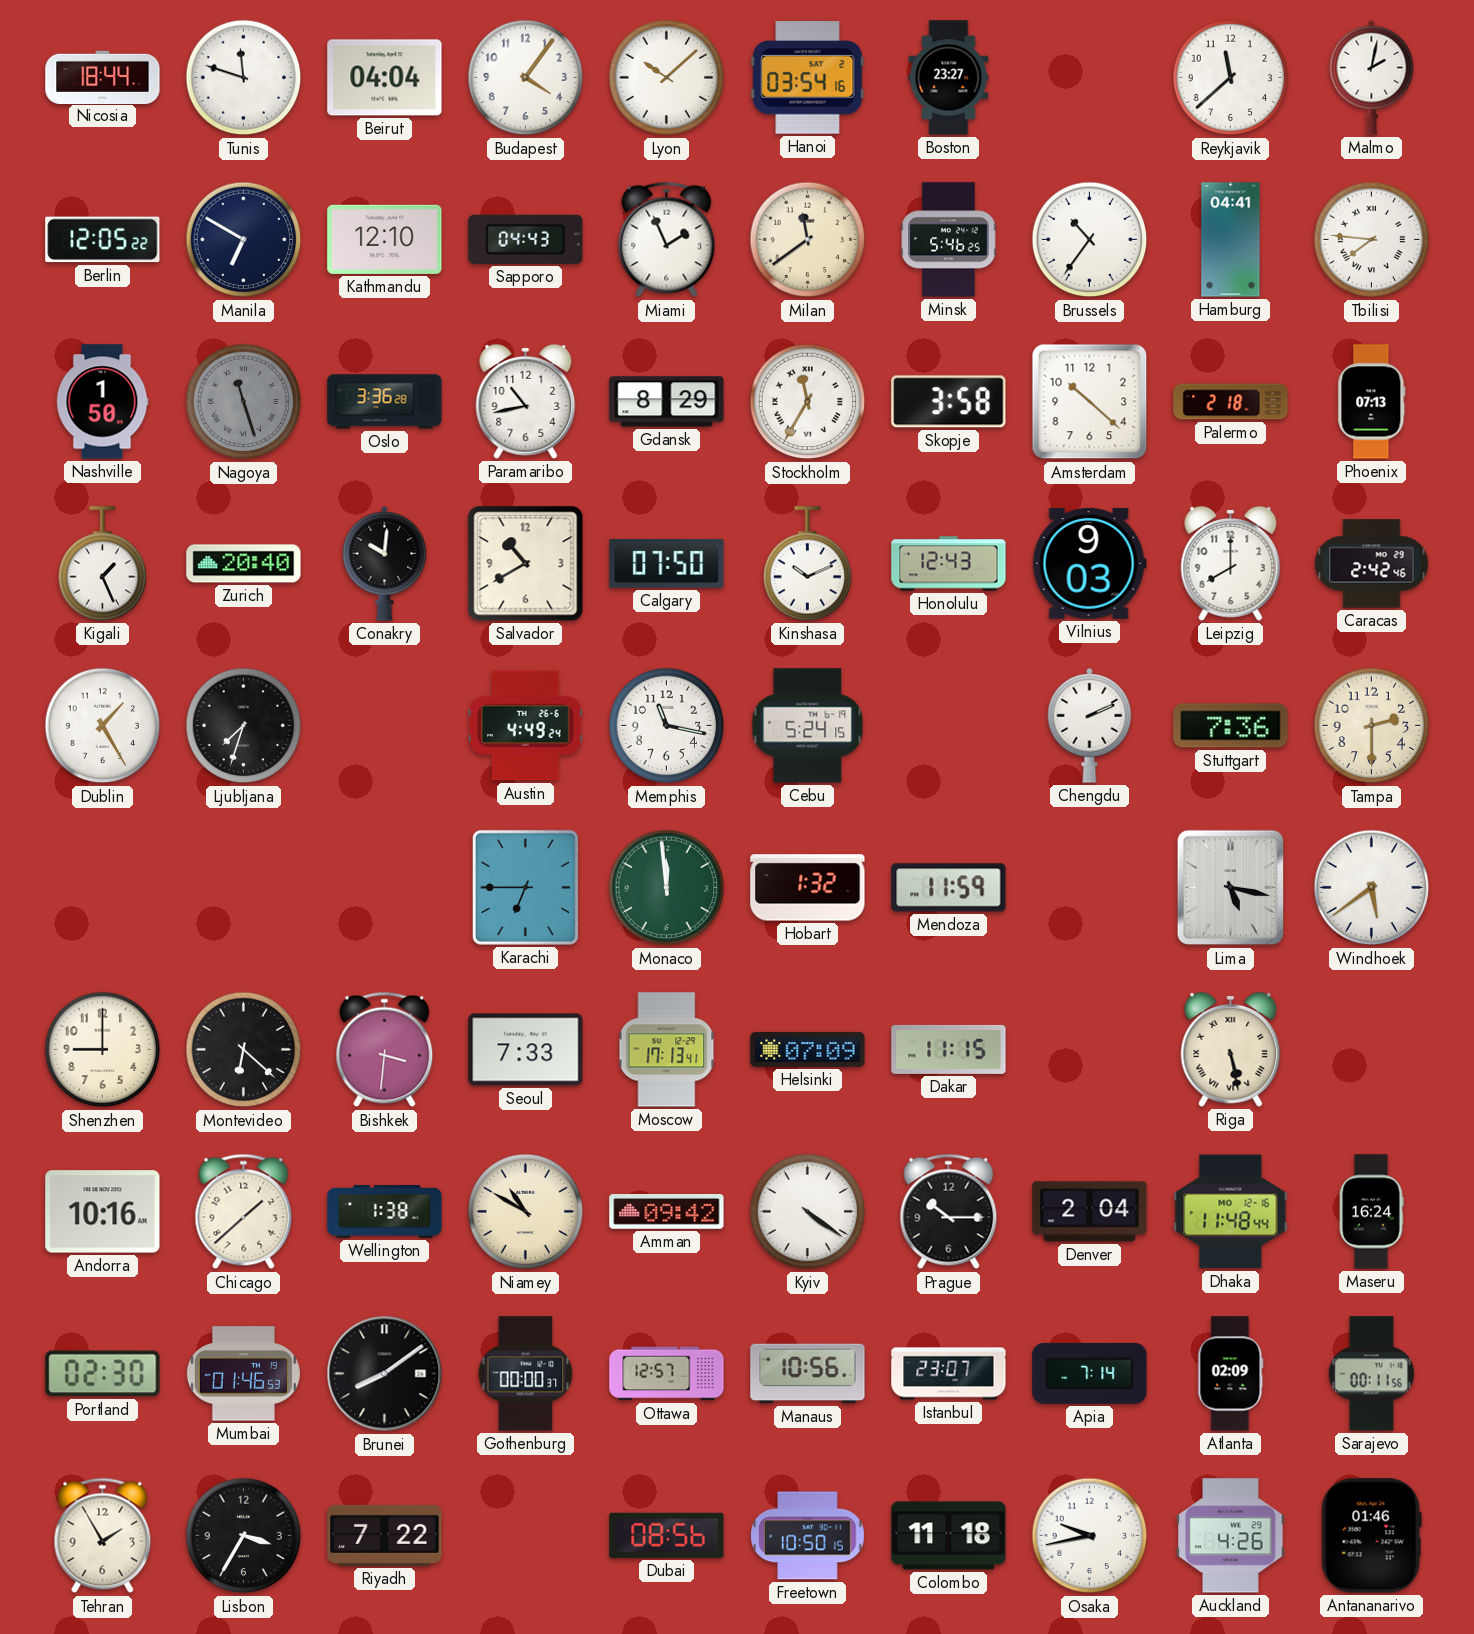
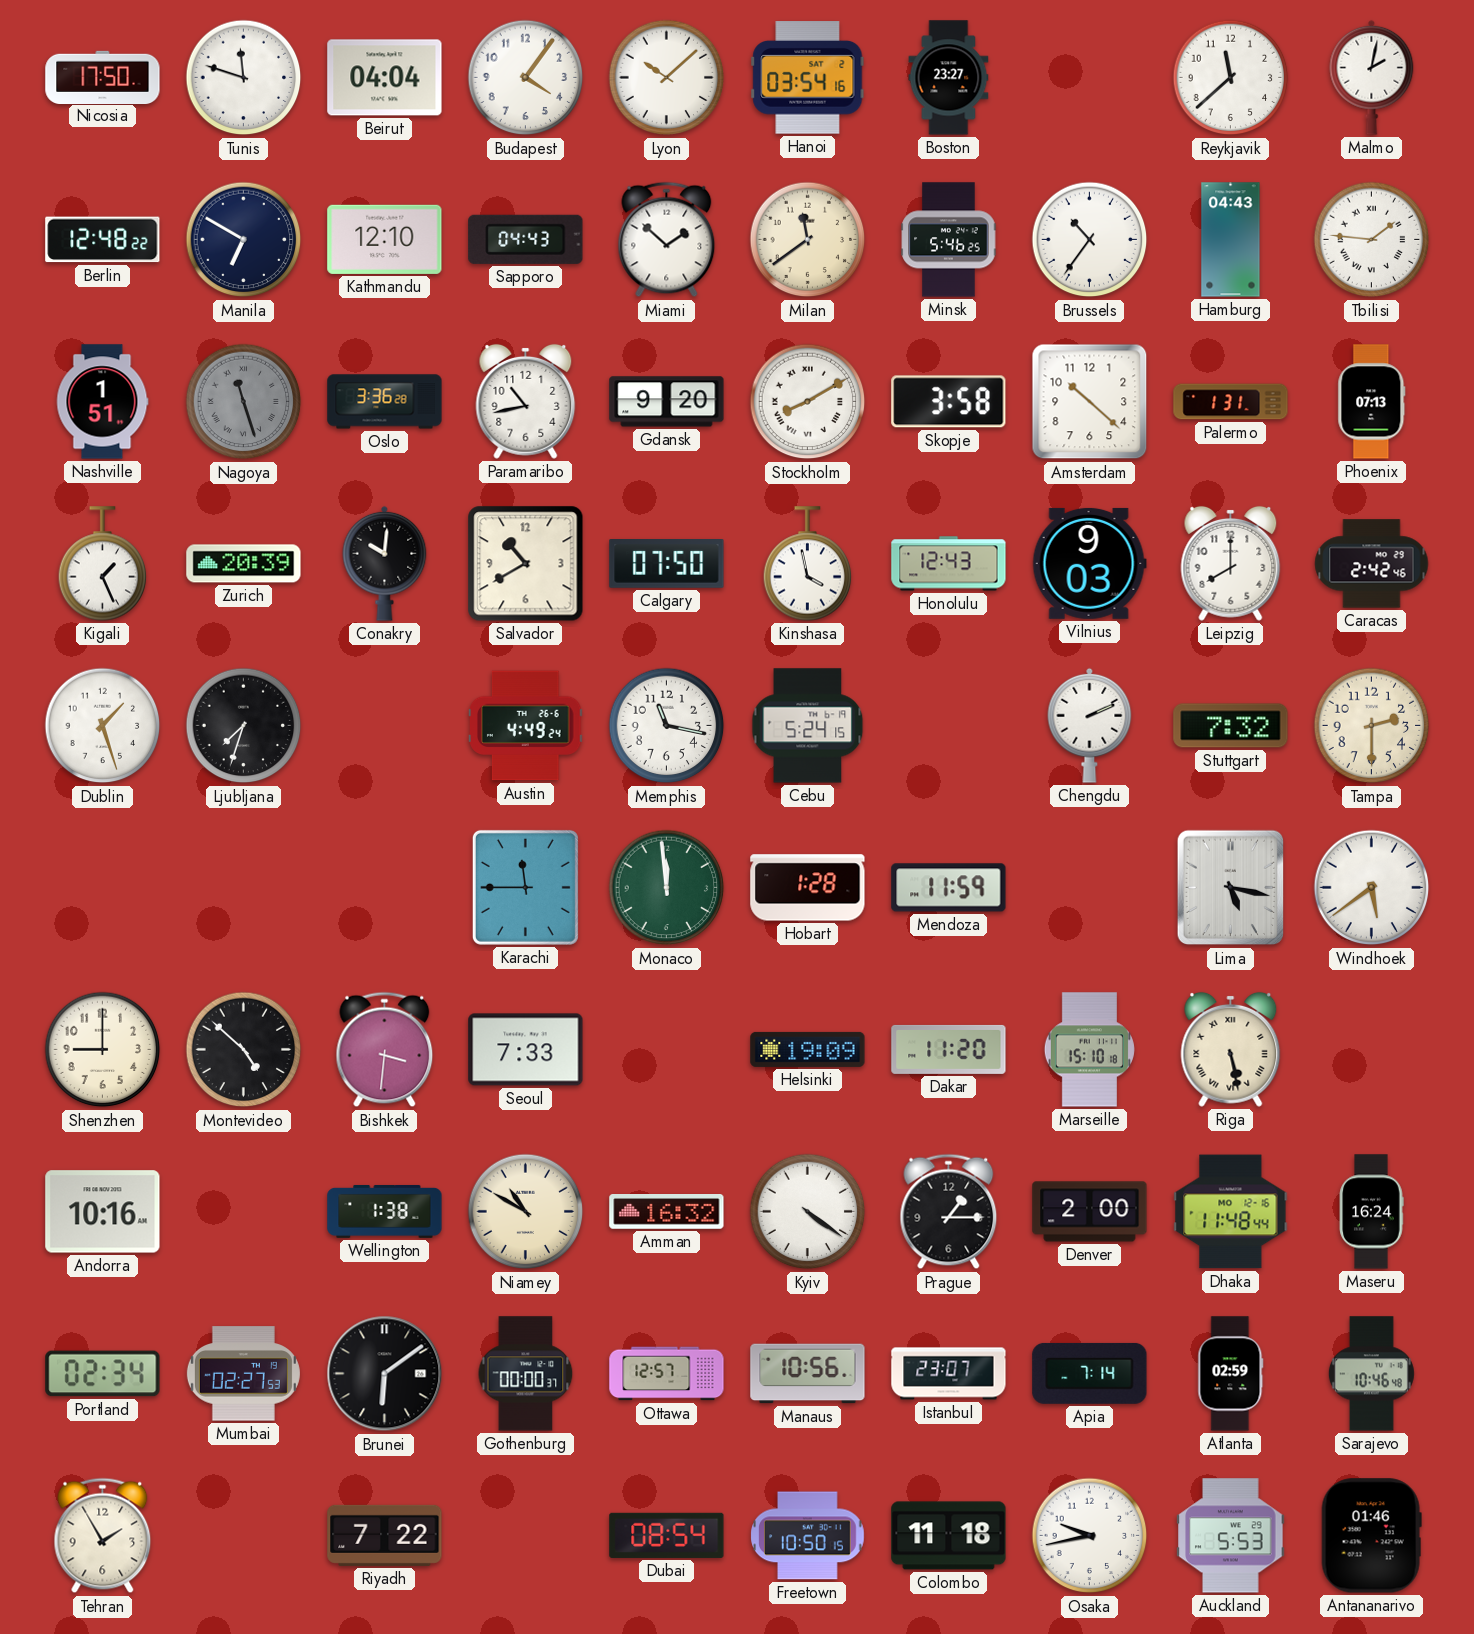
Nicosia: 18:44 -> 17:50 (103, 77)
Berlin: 12:05 -> 12:48 (103, 240)
Miami: 1:56 -> 1:52 (667, 240)
Hamburg: 04:41 -> 04:43 (1231, 240)
Tbilisi: 7:46 -> 1:46 (1372, 240)
Nashville: 1:50 -> 1:51 (102, 402)
Gdansk: 8:29 -> 9:20 (667, 402)
Stockholm: 11:35 -> 8:10 (808, 402)
Palermo: 2:18 -> 1:31 (1231, 402)
Zurich: 20:40 -> 20:39 (244, 564)
Kinshasa: 10:11 -> 3:58 (808, 564)
Dublin: 1:25 -> 1:27 (103, 726)
Stuttgart: 7:36 -> 7:32 (1231, 726)
Karachi: 6:45 -> 11:45 (525, 887)
Hobart: 1:32 -> 1:28 (808, 888)
Montevideo: 6:22 -> 4:52 (244, 1050)
Moscow: 17:13 -> none (667, 1050)
Helsinki: 07:09 -> 19:09 (808, 1049)
Dakar: 11:15 -> 11:20 (949, 1049)
Marseille: none -> 15:10 (1089, 1050)
Chicago: 1:38 -> none (244, 1212)
Amman: 09:42 -> 16:32 (667, 1212)
Prague: 10:15 -> 1:15 (949, 1212)
Denver: 2:04 -> 2:00 (1090, 1212)
Portland: 02:30 -> 02:34 (103, 1374)
Mumbai: 01:46 -> 02:27 (243, 1374)
Brunei: 8:09 -> 6:09 (385, 1374)
Atlanta: 02:09 -> 02:59 (1231, 1374)
Sarajevo: 00:11 -> 10:46 (1371, 1374)
Lisbon: 3:35 -> none (244, 1536)
Dubai: 08:56 -> 08:54 (667, 1535)
Auckland: 4:26 -> 5:53 (1231, 1536)
